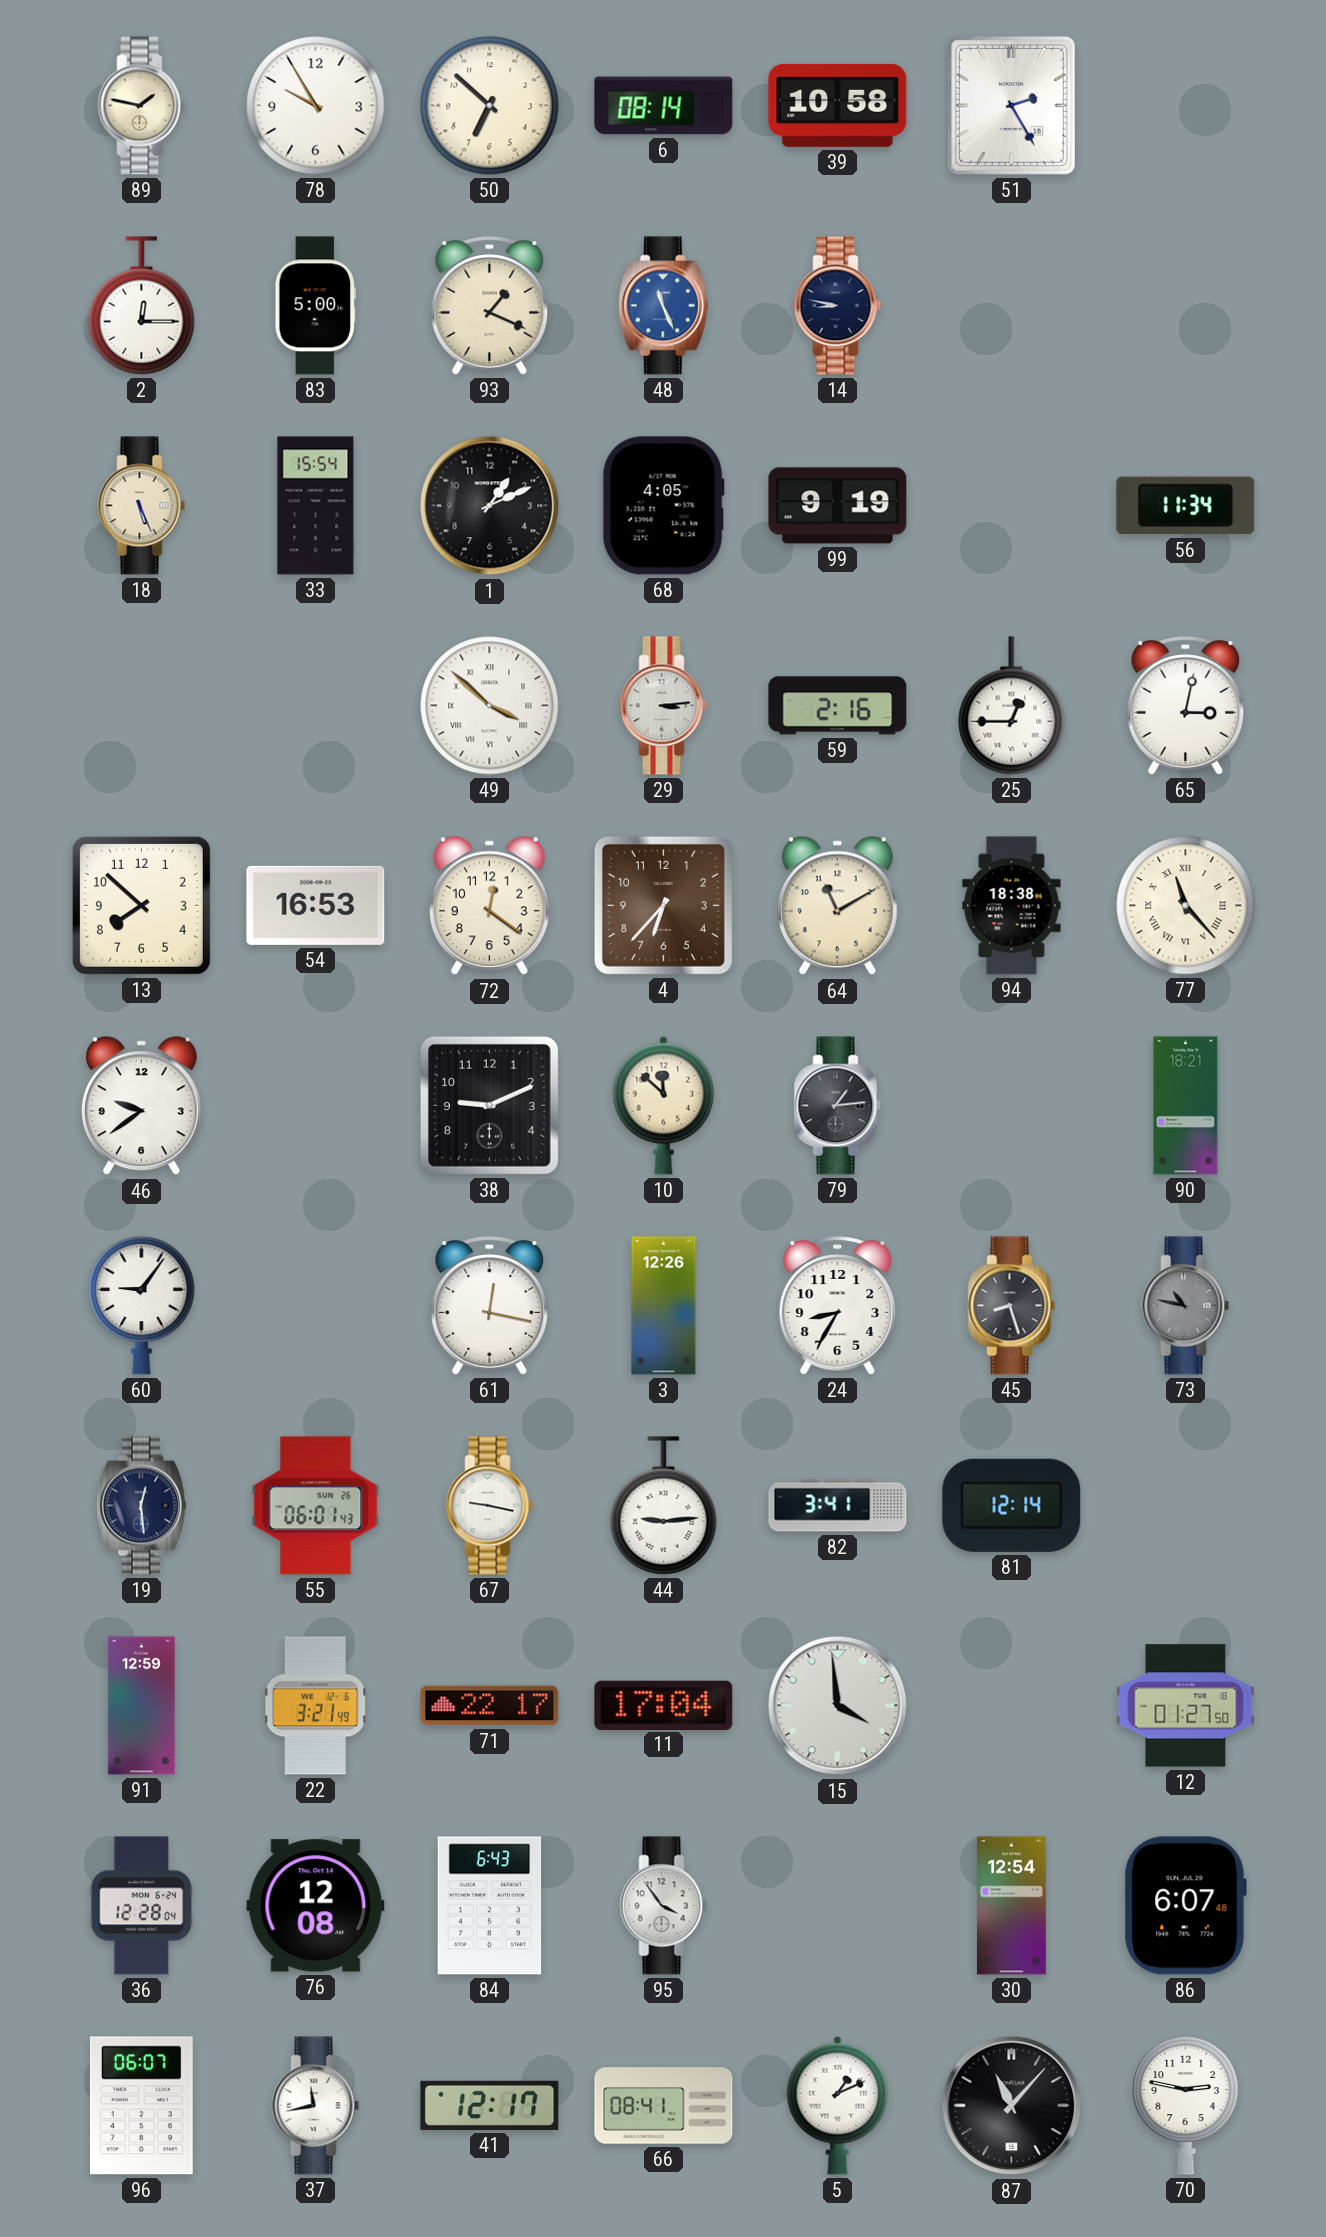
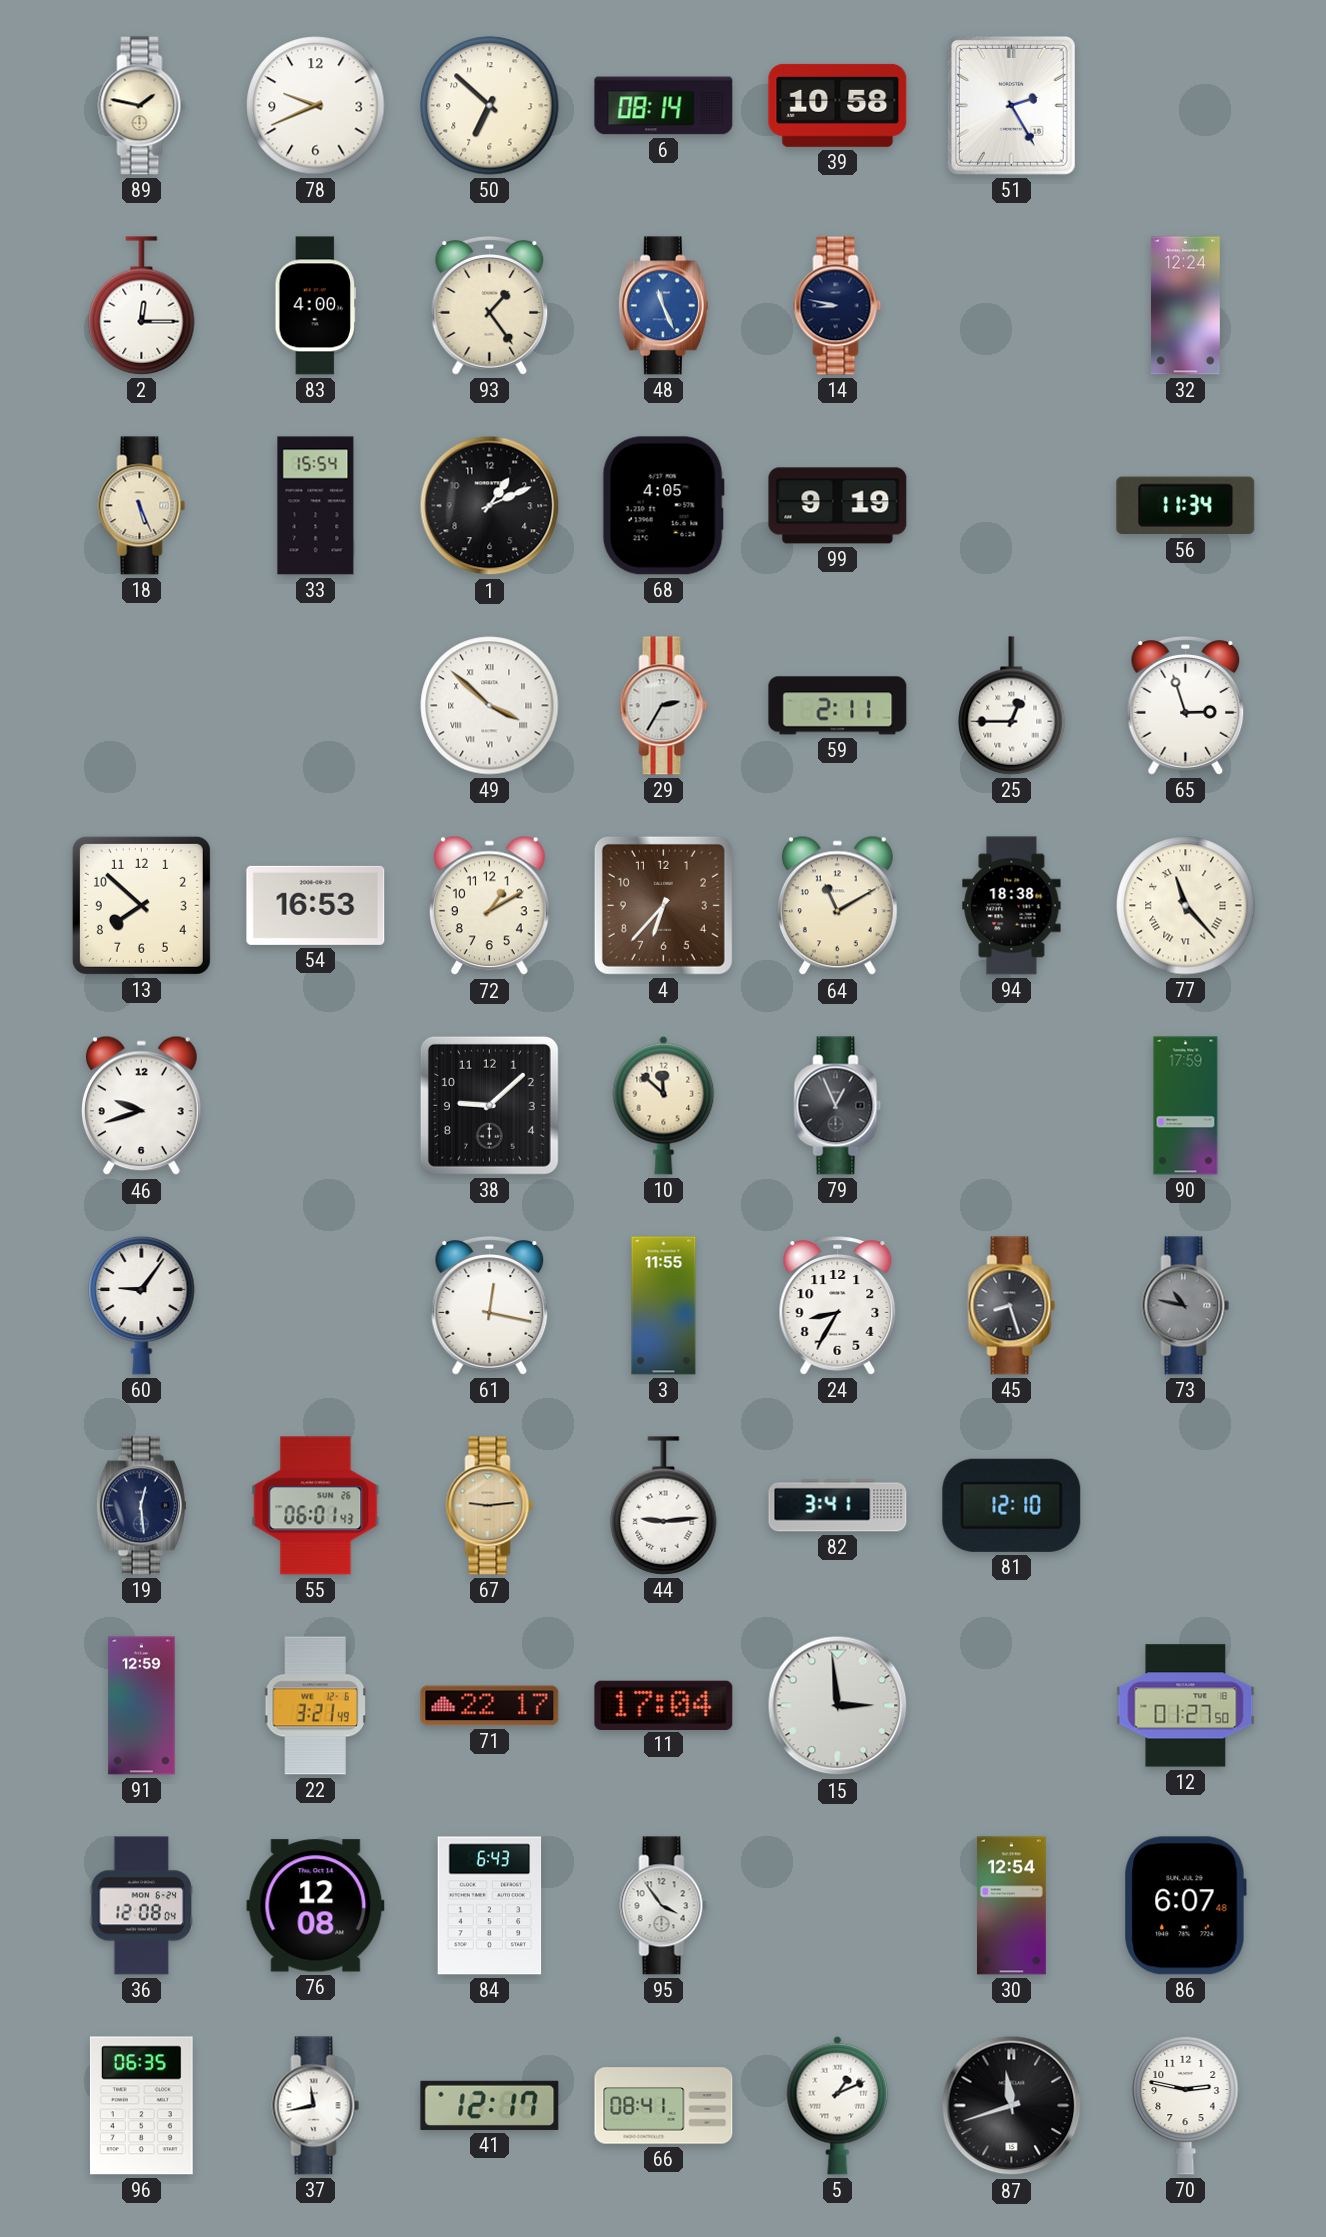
78: 9:55 -> 9:41 (316, 106)
83: 5:00 -> 4:00 (315, 306)
93: 1:19 -> 1:24 (490, 306)
32: none -> 12:24 (1185, 306)
29: 3:14 -> 2:35 (664, 706)
59: 2:16 -> 2:11 (838, 706)
65: 3:02 -> 2:57 (1186, 706)
72: 12:21 -> 1:10 (489, 906)
46: 9:39 -> 9:42 (141, 1106)
38: 9:11 -> 9:08 (489, 1105)
79: 1:14 -> 12:56 (838, 1106)
90: 18:21 -> 17:59 (1186, 1106)
3: 12:26 -> 11:55 (664, 1306)
67: 9:17 -> 9:14 (490, 1506)
67 dial: white -> champagne (490, 1506)
81: 12:14 -> 12:10 (1012, 1505)
15: 3:59 -> 2:59 (838, 1706)
36: 12:28 -> 12:08 (142, 1906)
96: 06:07 -> 06:35 (141, 2106)
87: 11:07 -> 11:42 (1012, 2106)
